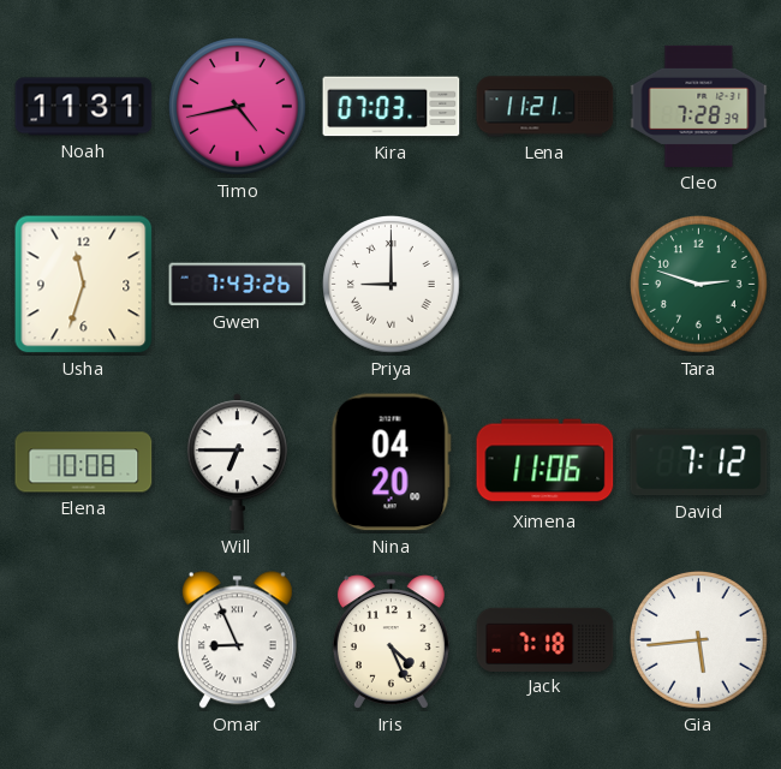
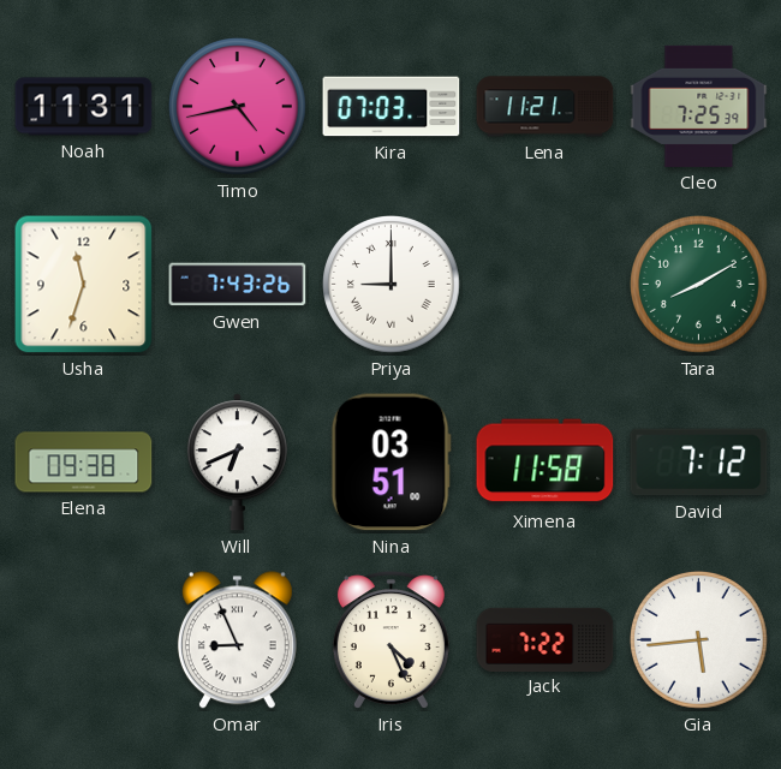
Cleo: 7:28 -> 7:25 (699, 106)
Tara: 2:48 -> 8:10 (699, 285)
Elena: 10:08 -> 09:38 (84, 463)
Will: 6:45 -> 6:41 (237, 463)
Nina: 04:20 -> 03:51 (390, 463)
Ximena: 11:06 -> 11:58 (545, 463)
Jack: 7:18 -> 7:22 (545, 639)
